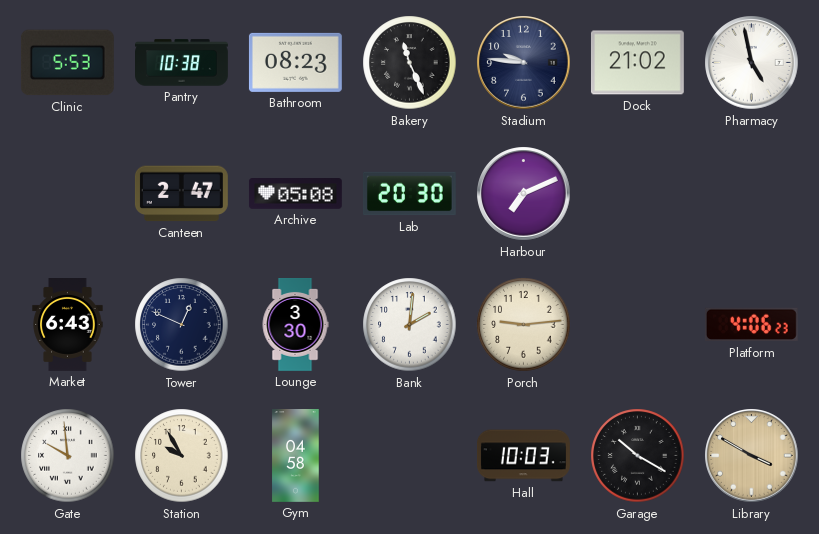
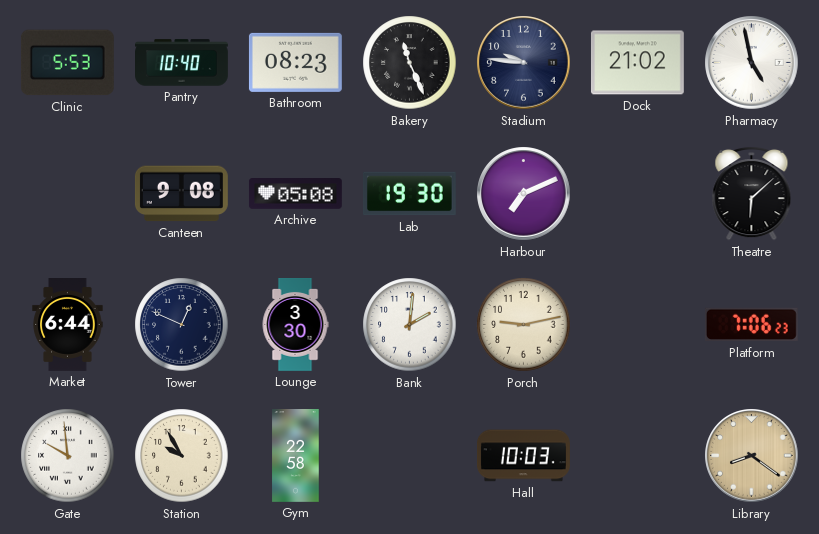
Pantry: 10:38 -> 10:40 (182, 63)
Canteen: 2:47 -> 9:08 (181, 194)
Lab: 20:30 -> 19:30 (409, 194)
Theatre: none -> 6:08 (752, 193)
Market: 6:43 -> 6:44 (68, 325)
Porch: 9:14 -> 9:13 (524, 325)
Platform: 4:06 -> 7:06 (751, 325)
Gym: 04:58 -> 22:58 (296, 456)
Garage: 10:20 -> none (638, 456)
Library: 3:50 -> 8:21 (752, 456)
